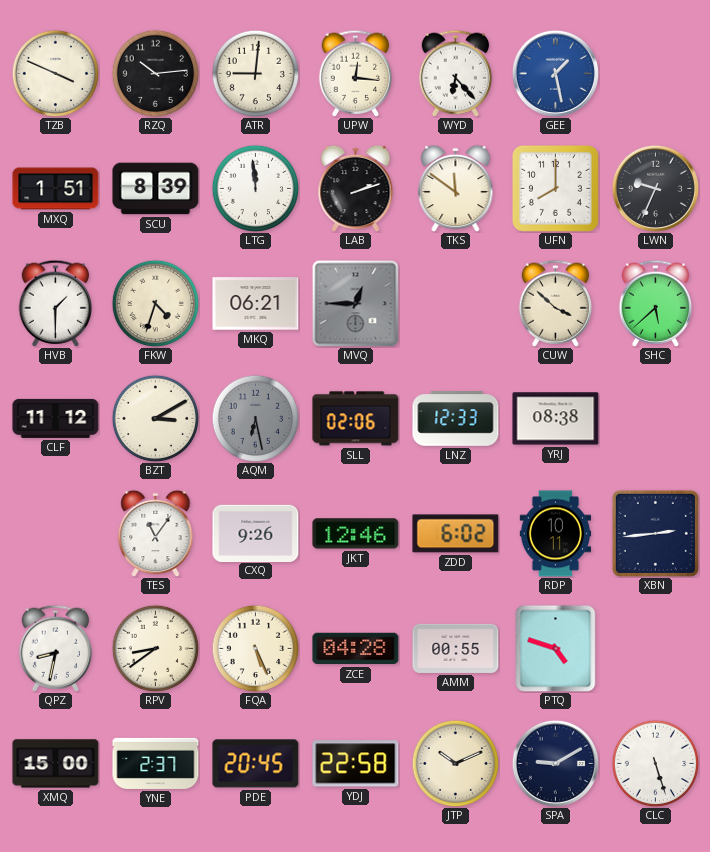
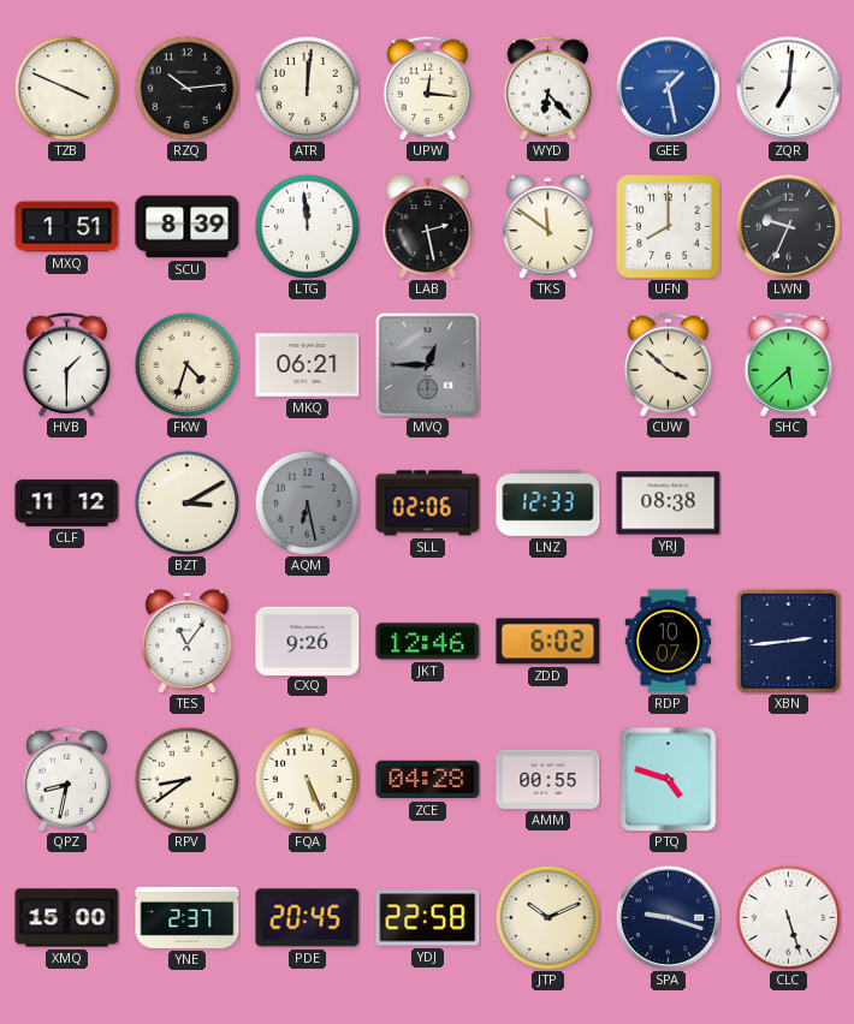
ATR: 9:01 -> 12:01 (307, 88)
ZQR: none -> 7:01 (788, 88)
LAB: 2:12 -> 2:28 (428, 226)
RDP: 10:11 -> 10:07 (669, 642)
SPA: 9:10 -> 9:18 (668, 917)
